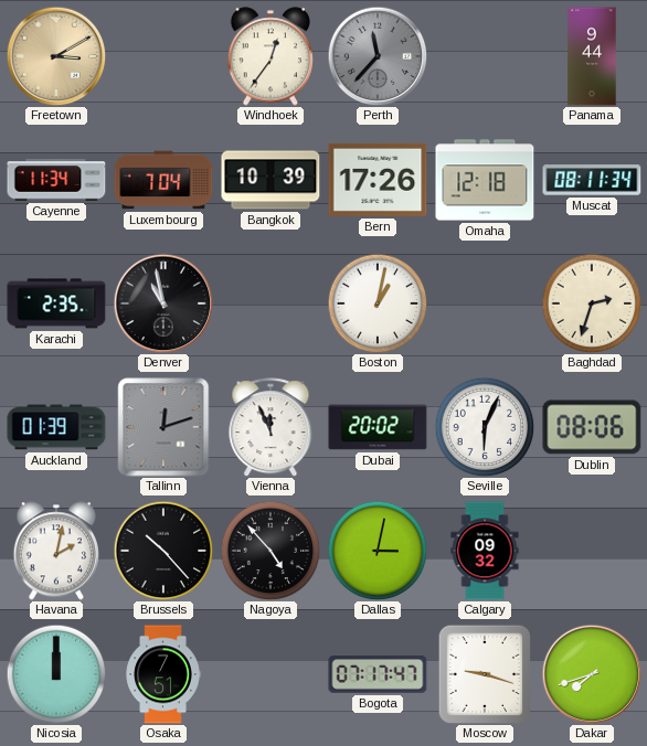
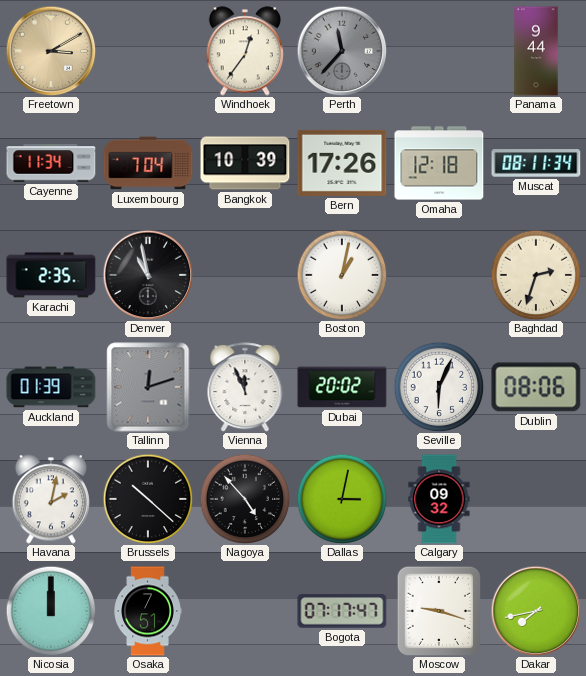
Brussels: 10:23 -> 10:22 (148, 499)
Dakar: 7:42 -> 7:43 (536, 611)
